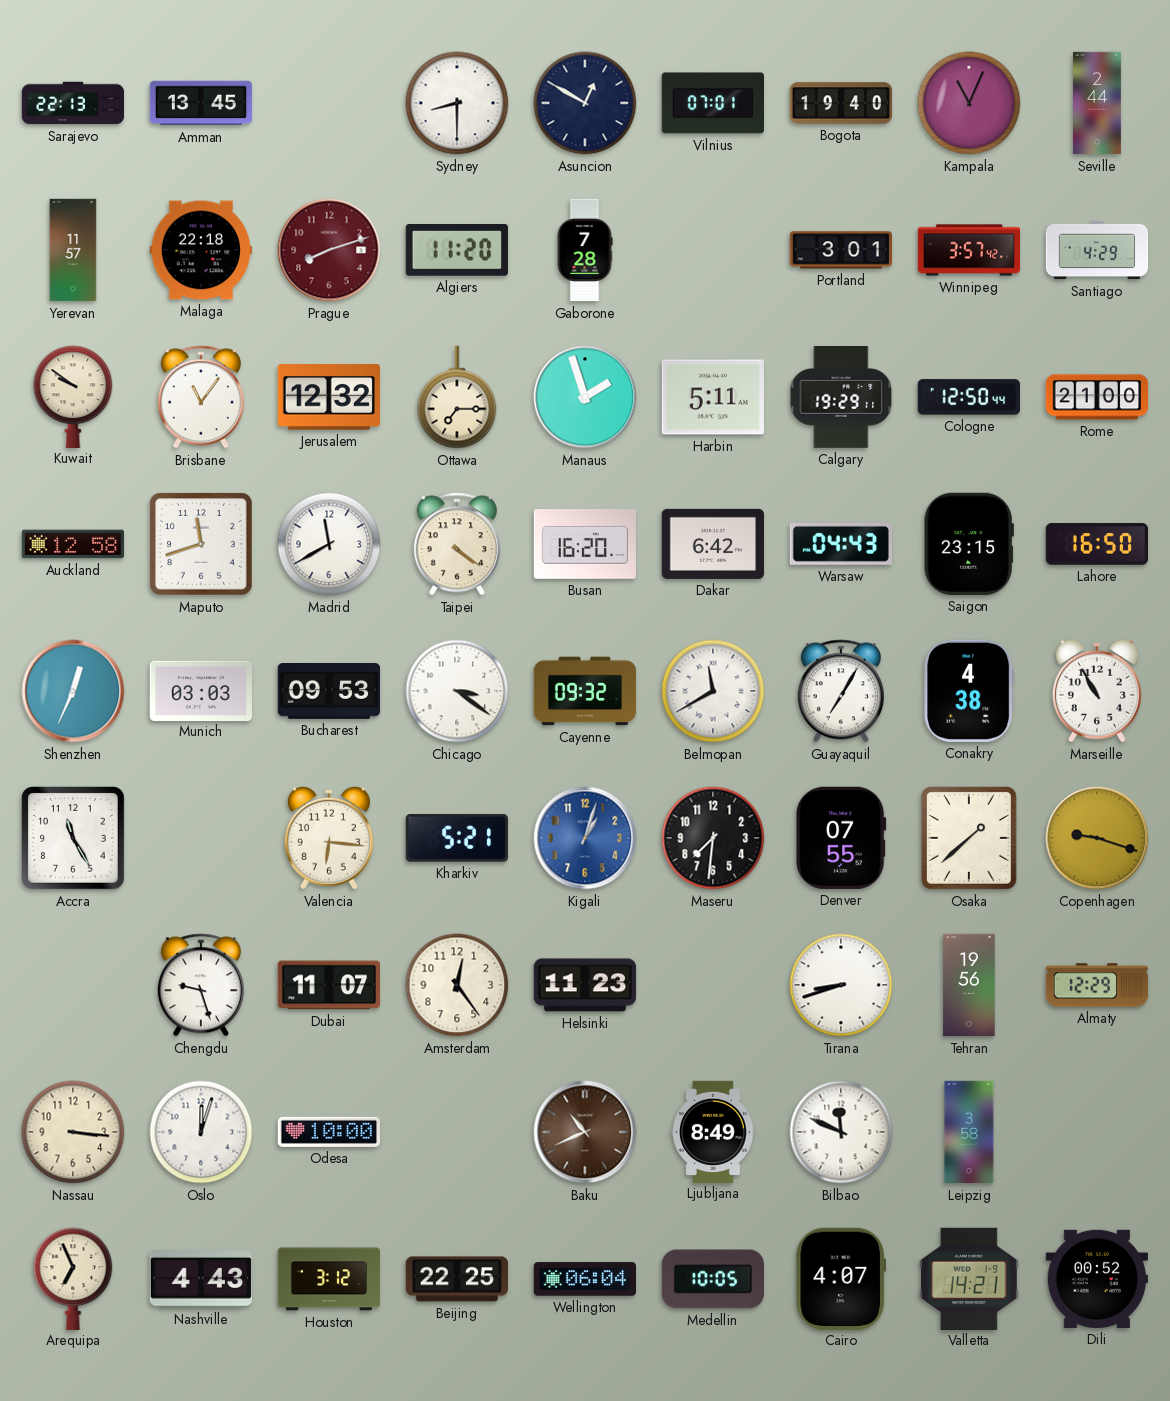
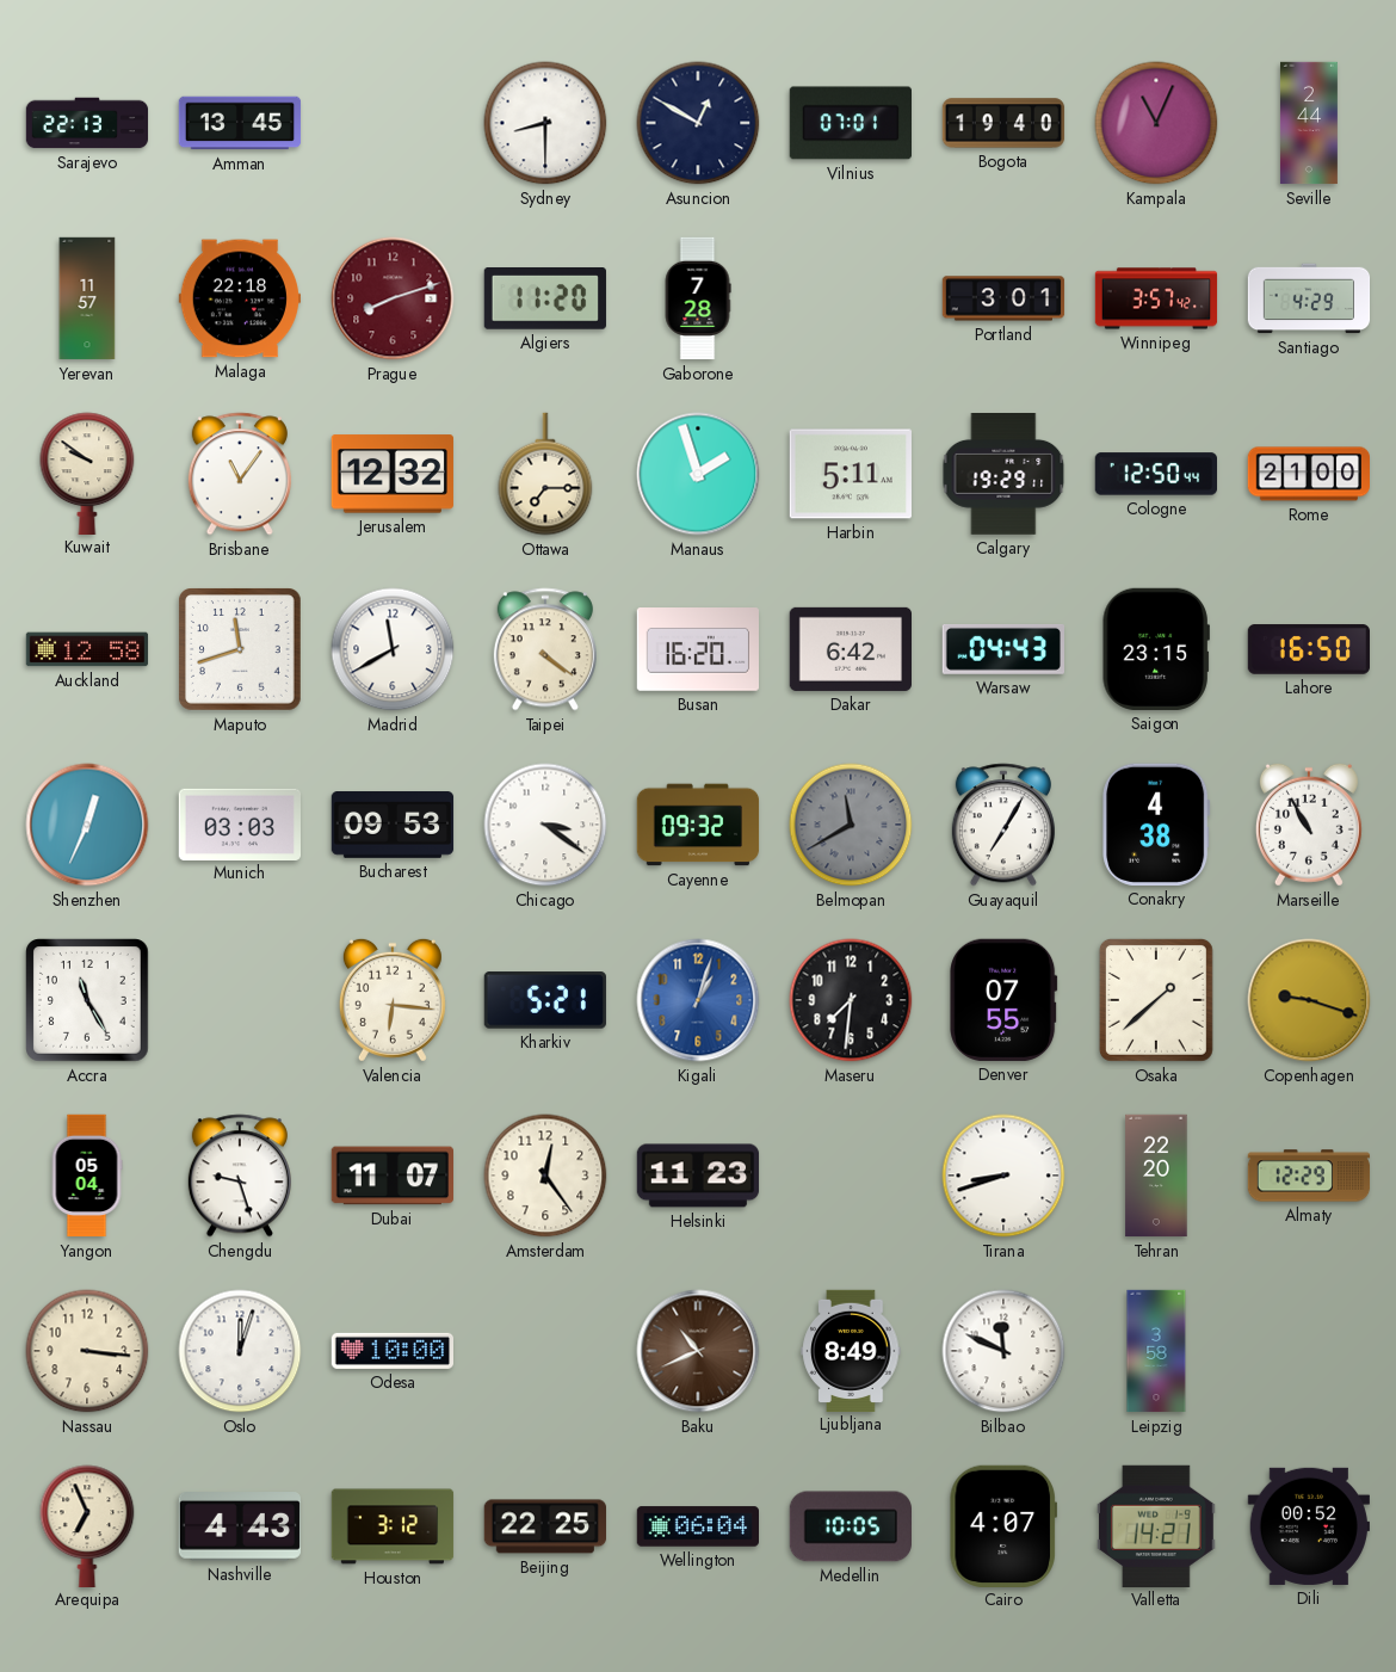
Belmopan dial: white -> grey (851, 825)
Yangon: none -> 05:04 (87, 1176)
Tehran: 19:56 -> 22:20 (1156, 1176)
